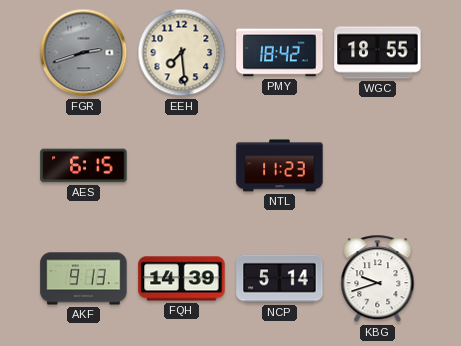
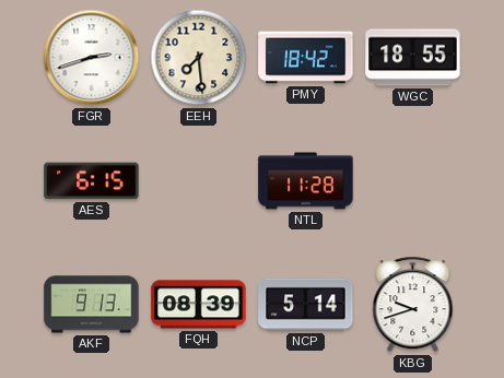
FGR dial: grey -> white (92, 58)
NTL: 11:23 -> 11:28 (306, 181)
FQH: 14:39 -> 08:39 (199, 305)
